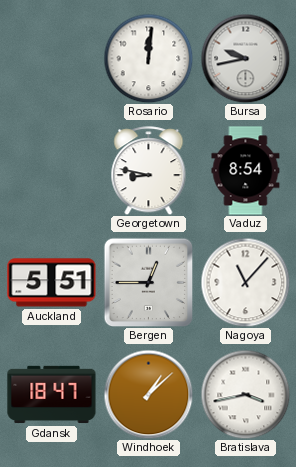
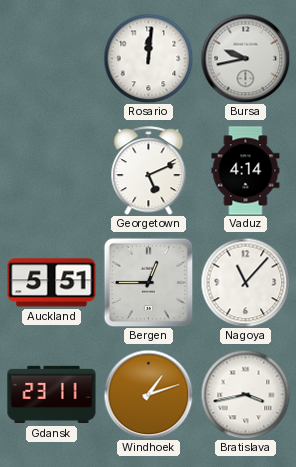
Georgetown: 8:47 -> 5:11 (149, 171)
Vaduz: 8:54 -> 4:14 (246, 171)
Gdansk: 18:47 -> 23:11 (52, 395)
Windhoek: 1:08 -> 1:12 (148, 394)
